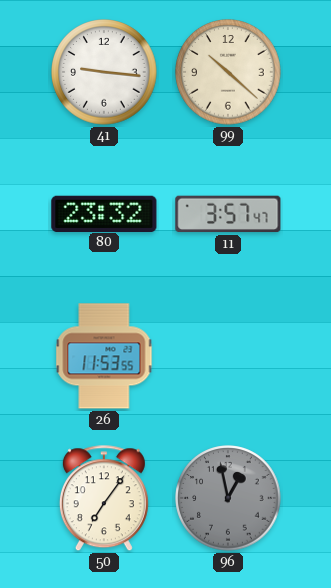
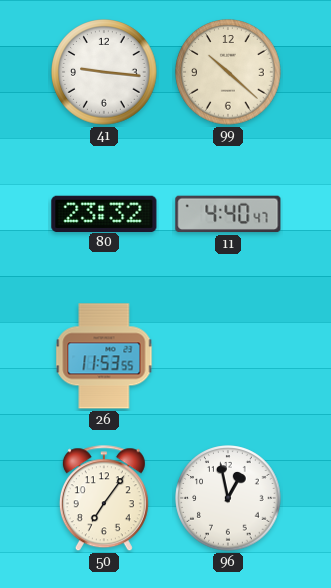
11: 3:57 -> 4:40 (228, 214)
96 dial: grey -> white (228, 498)
